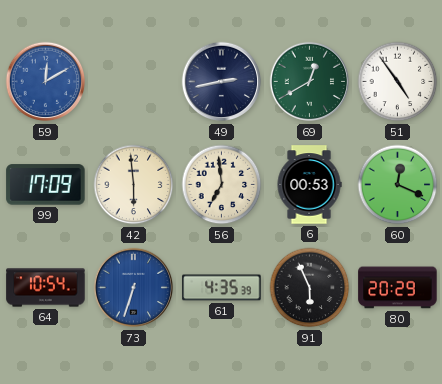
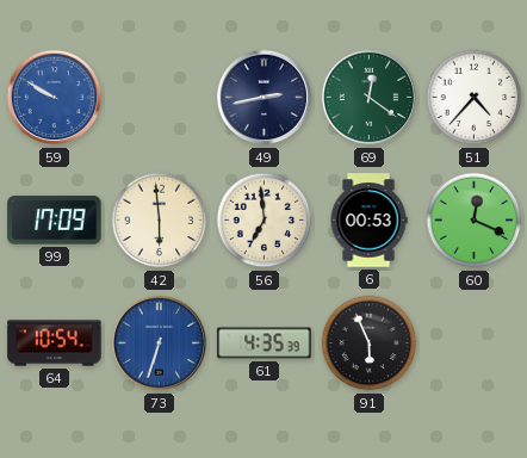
59: 12:10 -> 9:50 (55, 98)
69: 12:40 -> 12:21 (370, 98)
51: 4:54 -> 4:37 (475, 98)
80: 20:29 -> none (398, 288)
